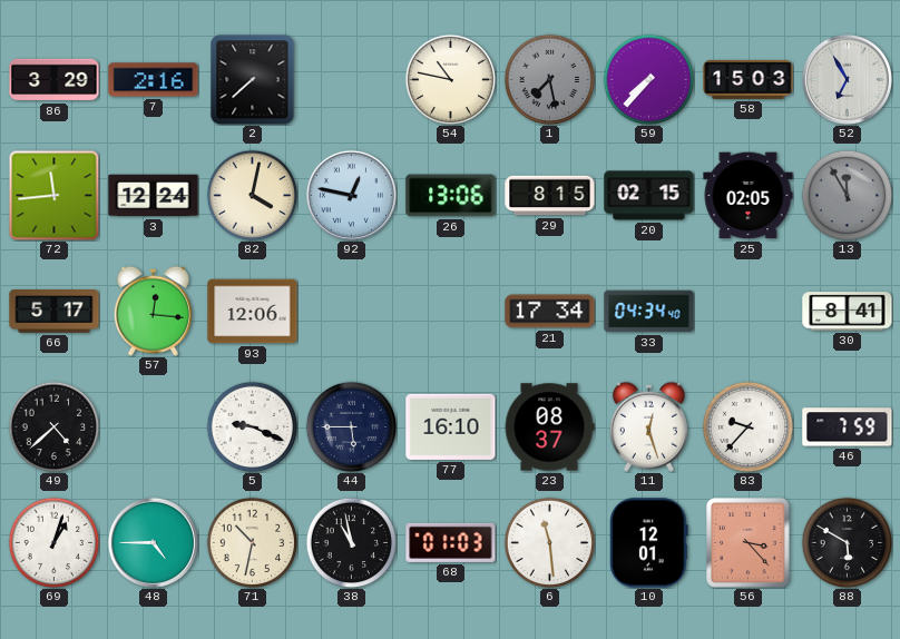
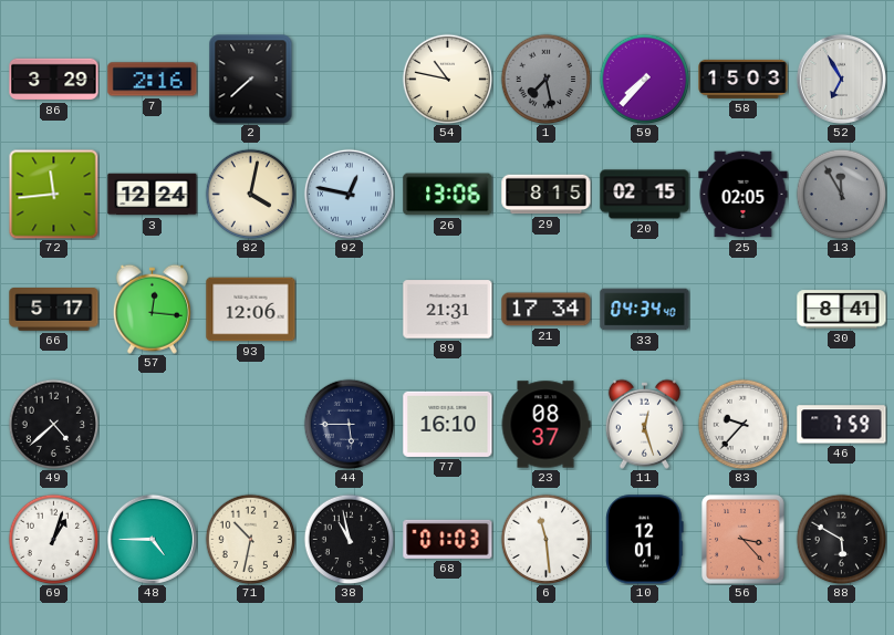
89: none -> 21:31 (448, 310)
5: 9:19 -> none (252, 426)
